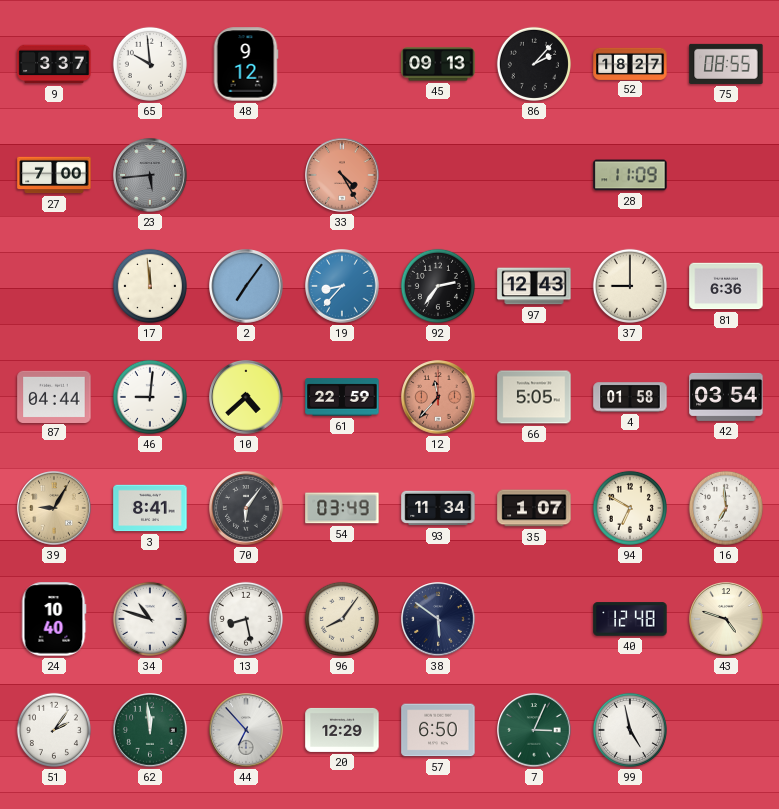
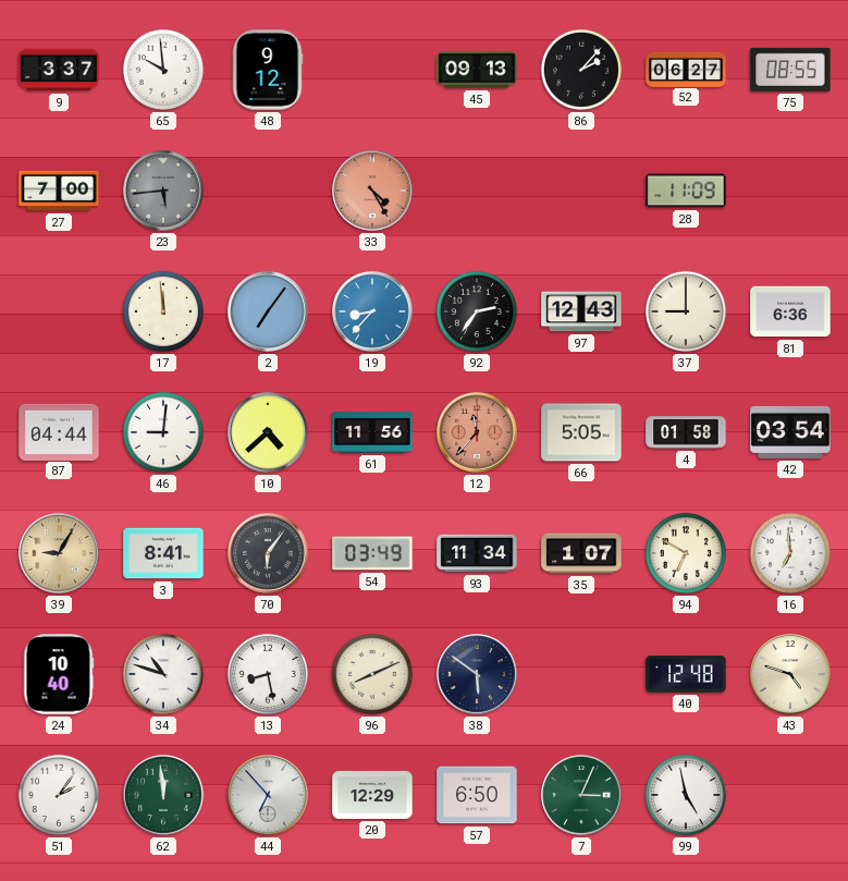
52: 18:27 -> 06:27 (686, 69)
61: 22:59 -> 11:56 (372, 432)
96: 8:06 -> 8:11 (372, 674)
